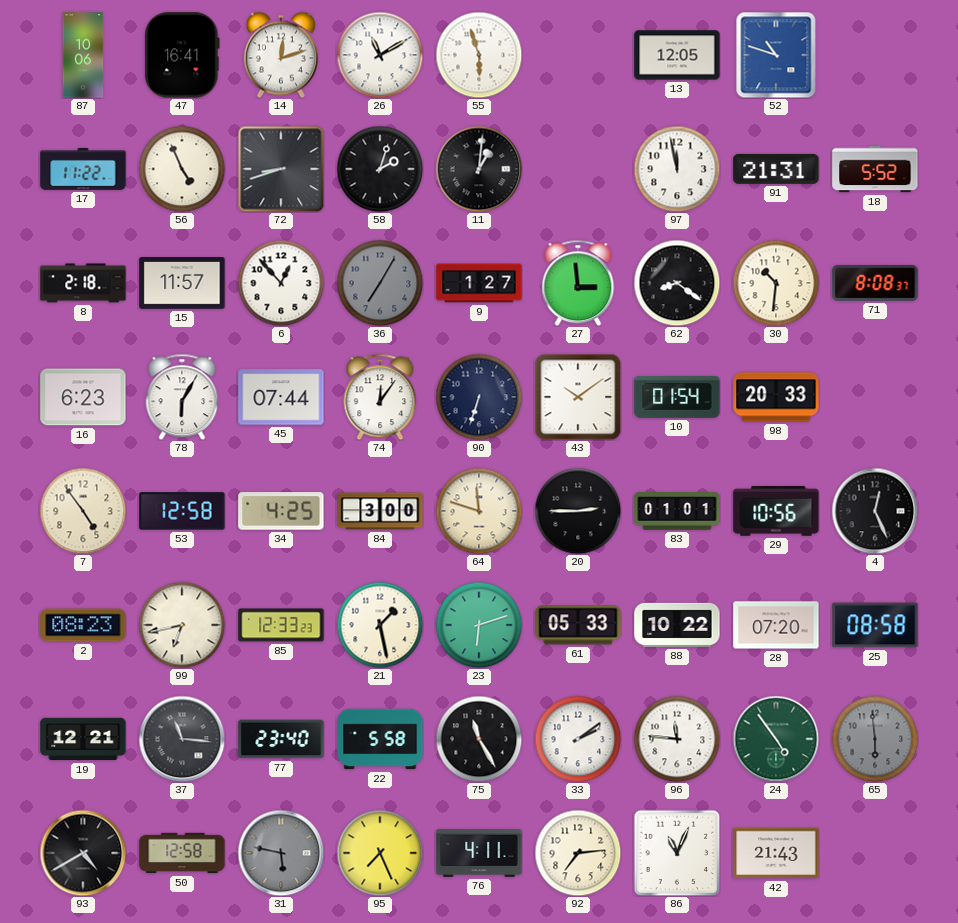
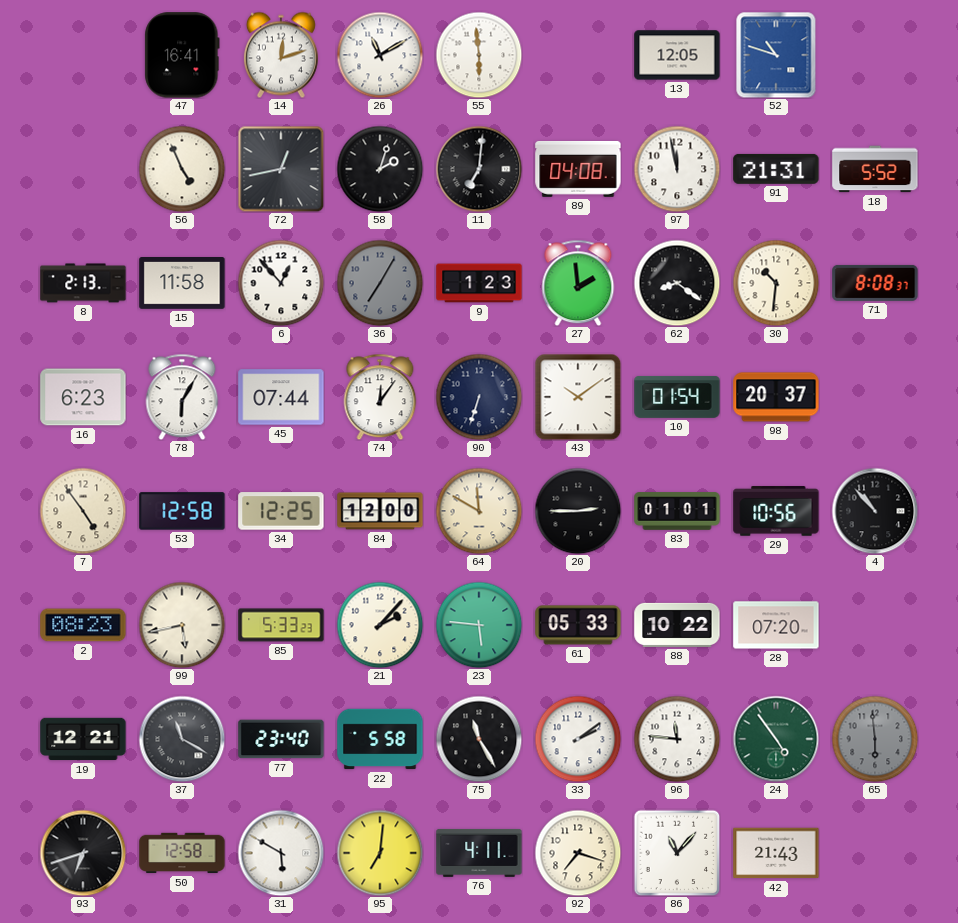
87: 10:06 -> none (83, 55)
55: 5:57 -> 5:59 (479, 55)
17: 11:22 -> none (83, 169)
72: 8:42 -> 12:43 (281, 169)
11: 1:01 -> 7:01 (479, 169)
89: none -> 04:08 (578, 169)
8: 2:18 -> 2:13 (83, 283)
15: 11:57 -> 11:58 (182, 284)
9: 1:27 -> 1:23 (479, 283)
27: 2:59 -> 1:59 (578, 283)
98: 20:33 -> 20:37 (776, 397)
34: 4:25 -> 12:25 (281, 511)
84: 3:00 -> 12:00 (380, 511)
64: 11:48 -> 11:50 (479, 511)
4: 12:26 -> 10:53 (875, 511)
99: 6:43 -> 5:43 (182, 625)
85: 12:33 -> 5:33 (281, 625)
21: 1:28 -> 2:07 (380, 625)
23: 6:12 -> 5:46 (479, 625)
25: 08:58 -> none (875, 625)
37: 11:16 -> 11:20 (182, 739)
93: 4:40 -> 6:42 (83, 853)
31: 5:47 -> 5:50 (281, 853)
31 dial: grey -> white (281, 853)
95: 7:26 -> 7:01 (380, 853)
92: 7:14 -> 7:18 (578, 853)
86: 11:04 -> 11:07 (677, 853)
